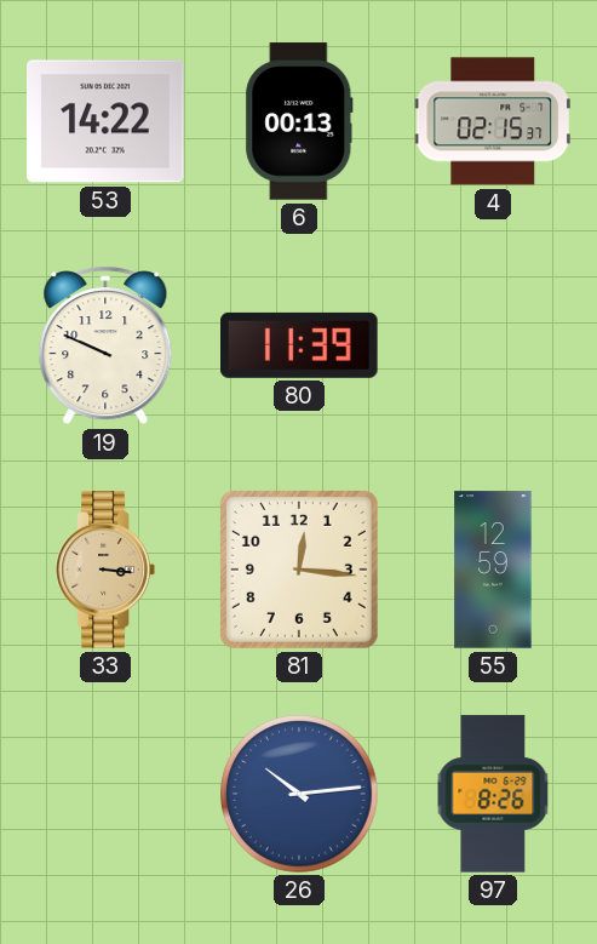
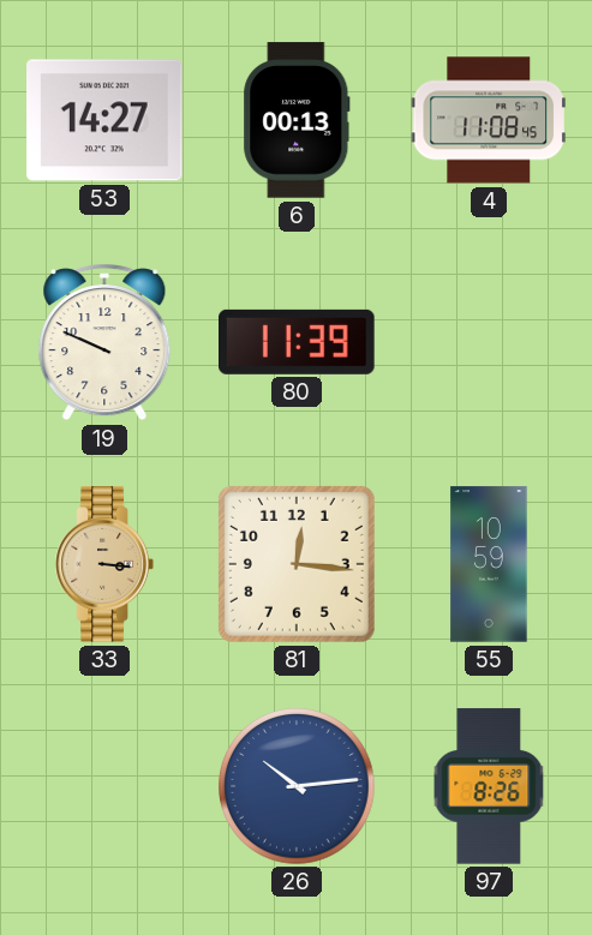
53: 14:22 -> 14:27 (104, 120)
4: 02:15 -> 11:08 (489, 120)
55: 12:59 -> 10:59 (489, 564)
